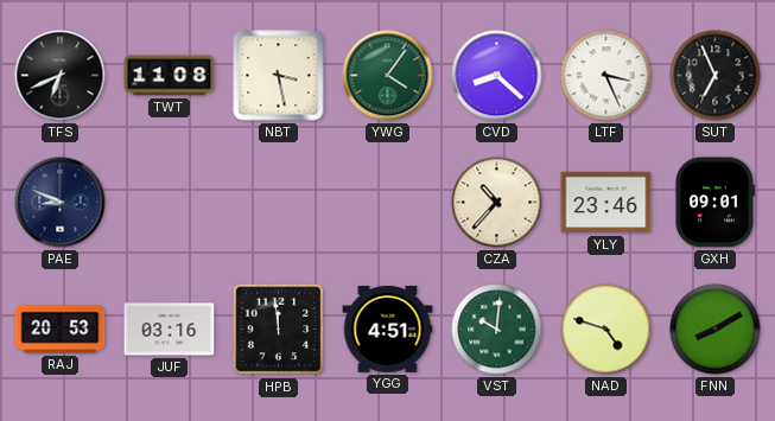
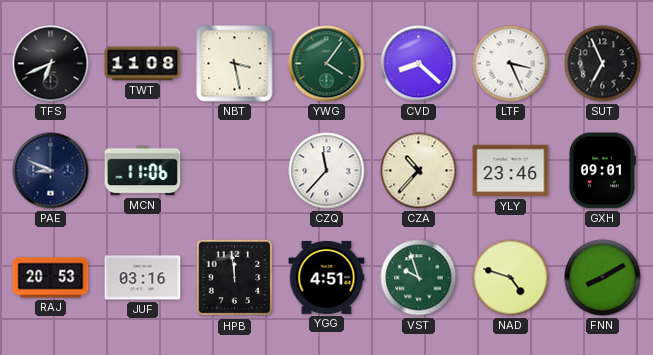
MCN: none -> 11:06 (143, 171)
CZQ: none -> 11:37 (327, 171)
VST: 10:01 -> 9:57 (419, 278)
